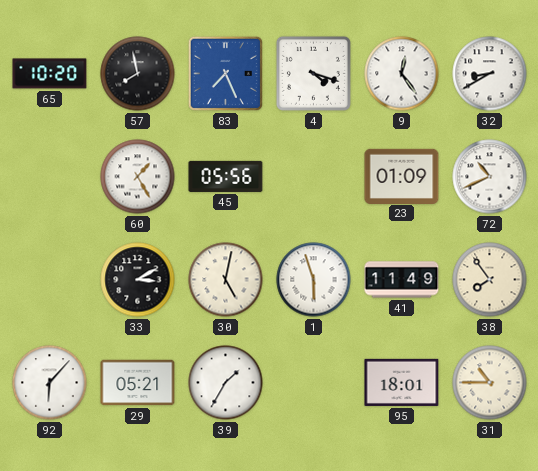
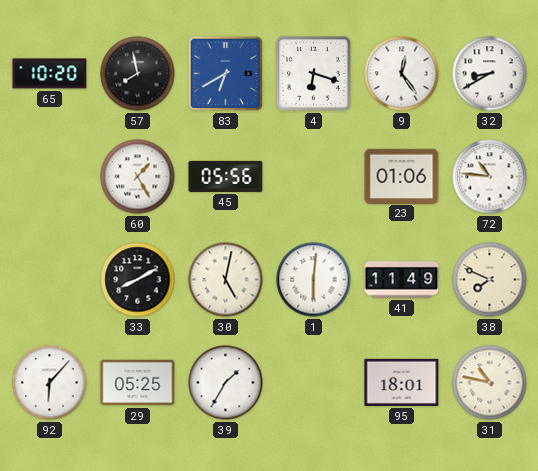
83: 7:26 -> 6:40 (225, 73)
4: 4:18 -> 6:18 (313, 73)
23: 01:09 -> 01:06 (402, 176)
72: 10:41 -> 10:46 (490, 177)
33: 3:10 -> 8:10 (138, 280)
1: 5:57 -> 6:01 (314, 280)
38: 7:54 -> 7:49 (490, 280)
29: 05:21 -> 05:25 (138, 383)
31: 10:45 -> 10:47 (490, 383)
